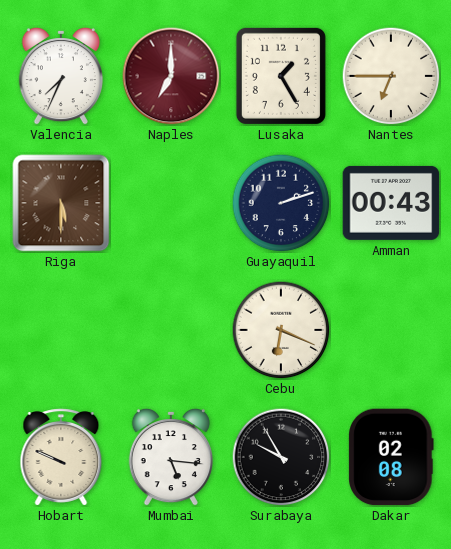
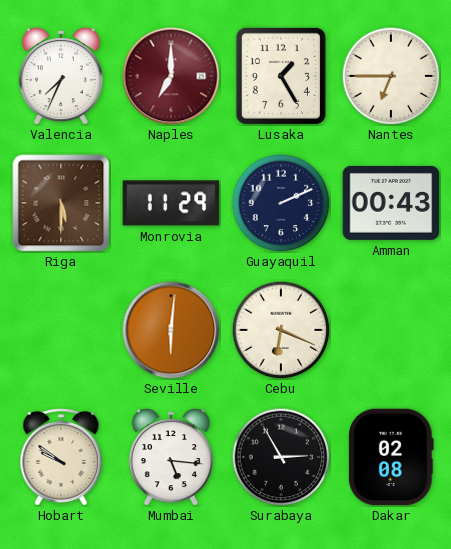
Monrovia: none -> 11:29 (171, 203)
Guayaquil: 2:12 -> 2:11 (281, 203)
Seville: none -> 6:01 (171, 330)
Hobart: 9:49 -> 9:51 (61, 457)
Surabaya: 9:55 -> 2:55 (281, 457)
